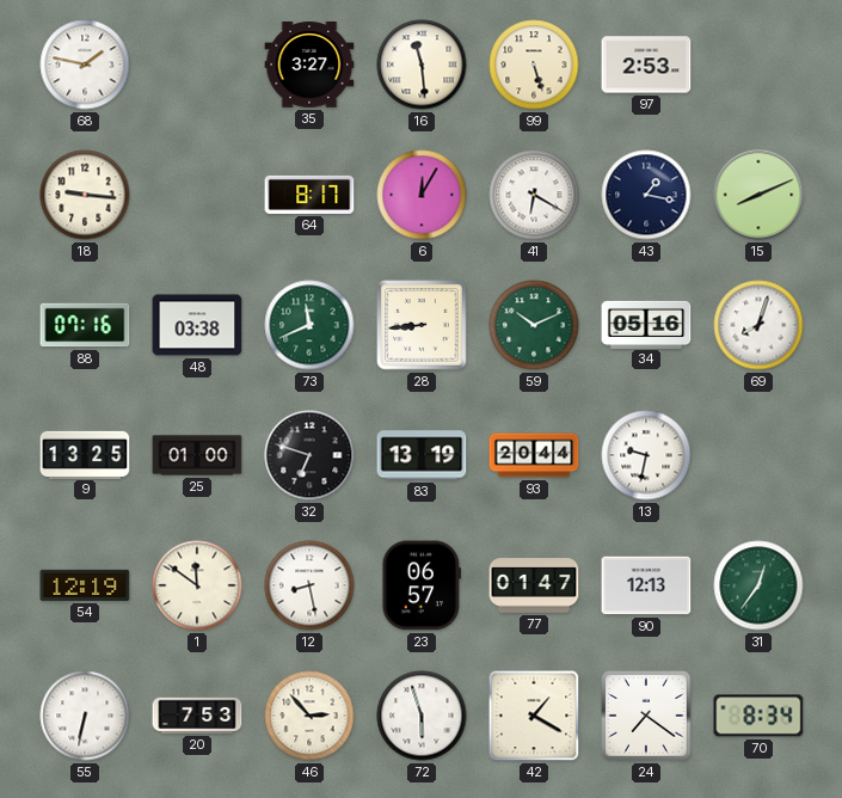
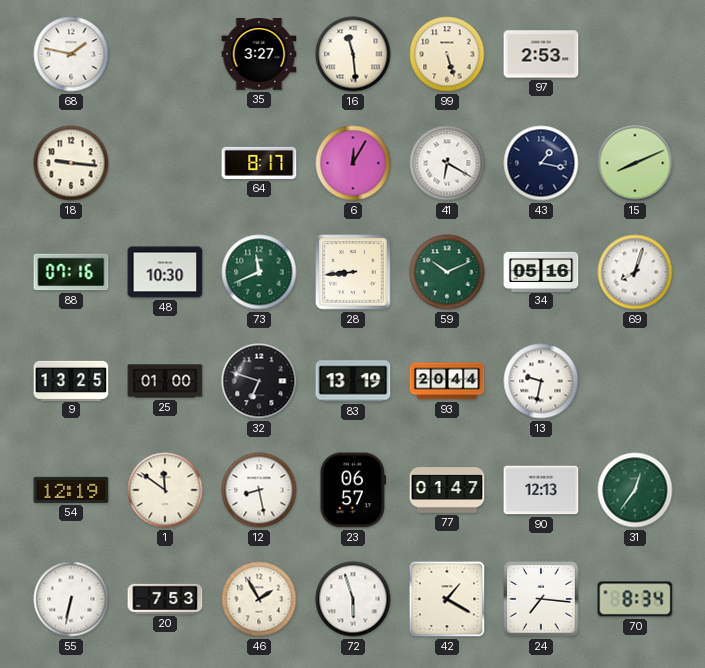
48: 03:38 -> 10:30 (165, 272)
46: 2:53 -> 1:55 (259, 599)
24: 7:21 -> 7:16 (541, 599)
